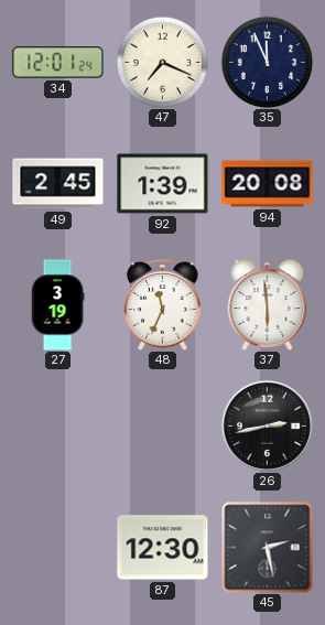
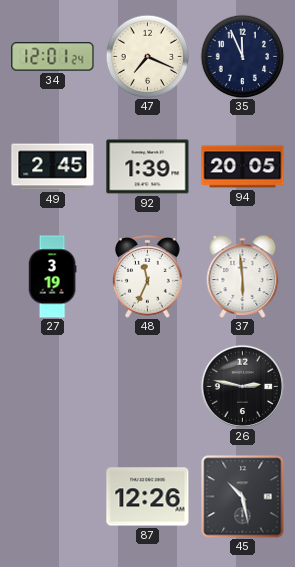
94: 20:08 -> 20:05 (243, 167)
26: 2:43 -> 2:47 (242, 386)
87: 12:30 -> 12:26 (148, 497)
45: 2:28 -> 10:28 (243, 497)
